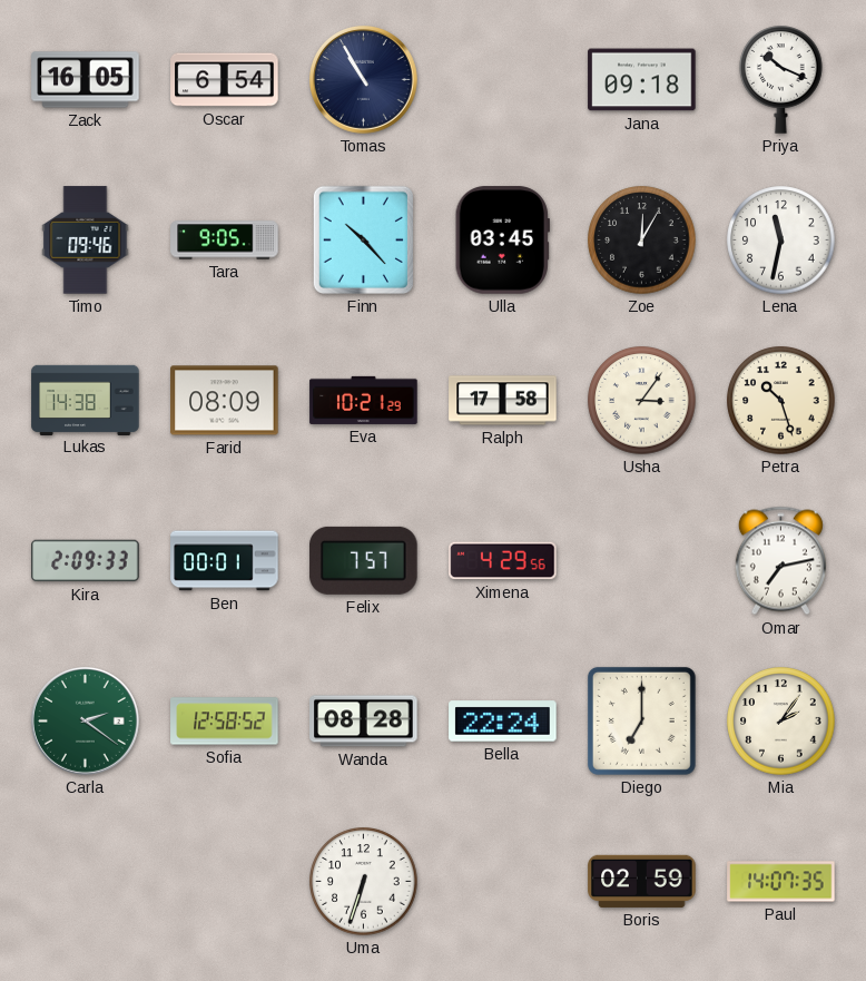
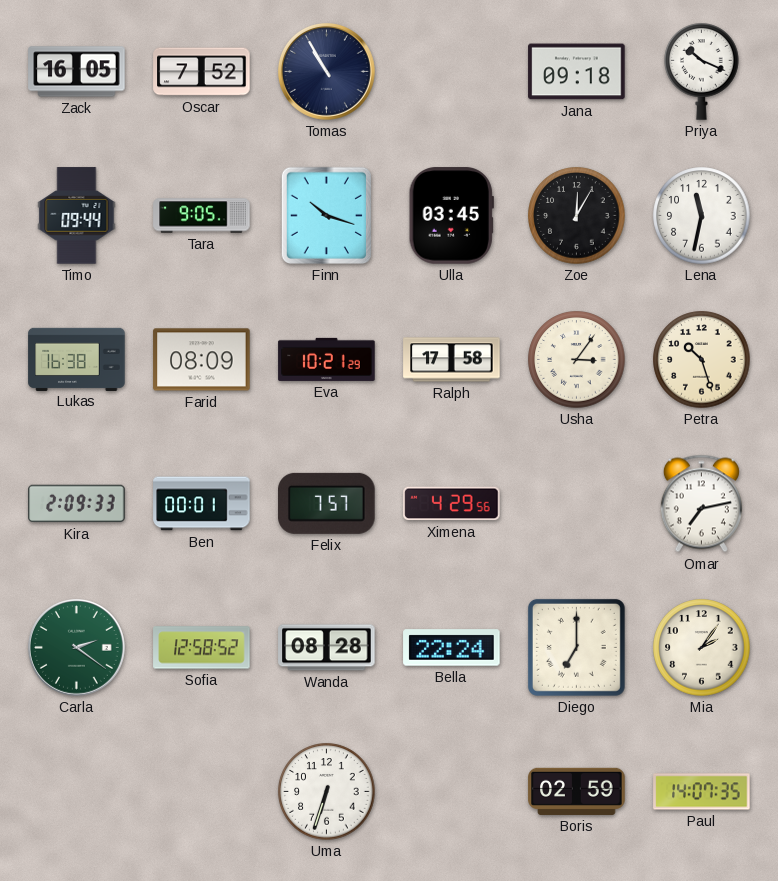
Oscar: 6:54 -> 7:52 (202, 72)
Timo: 09:46 -> 09:44 (77, 216)
Finn: 10:23 -> 10:18 (326, 215)
Lukas: 14:38 -> 16:38 (77, 359)
